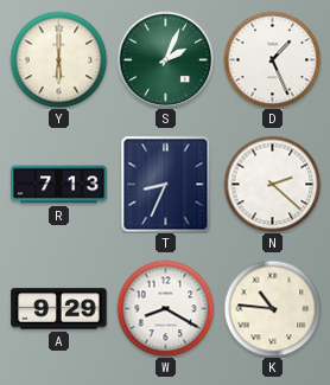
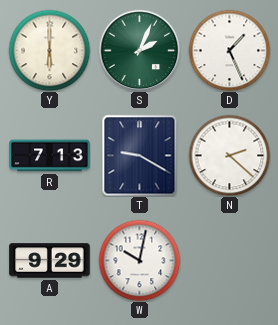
T: 8:34 -> 9:20 (140, 155)
W: 8:20 -> 10:02 (139, 260)
K: 10:46 -> none (272, 308)
